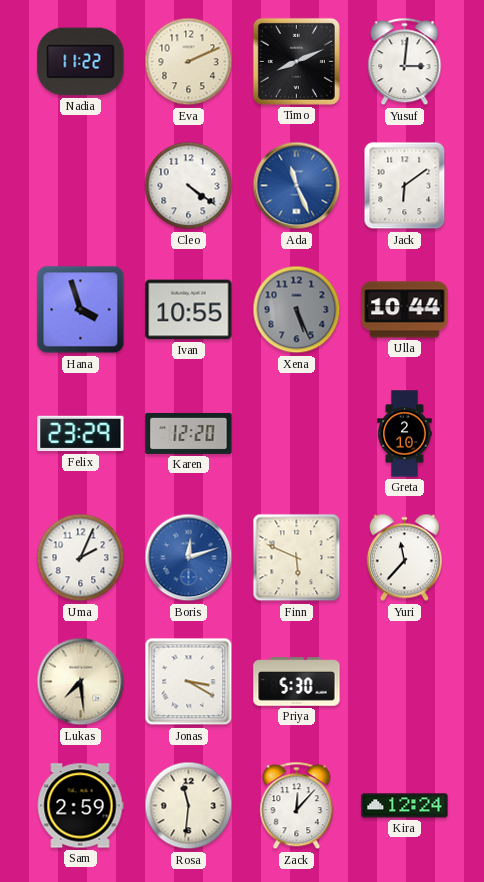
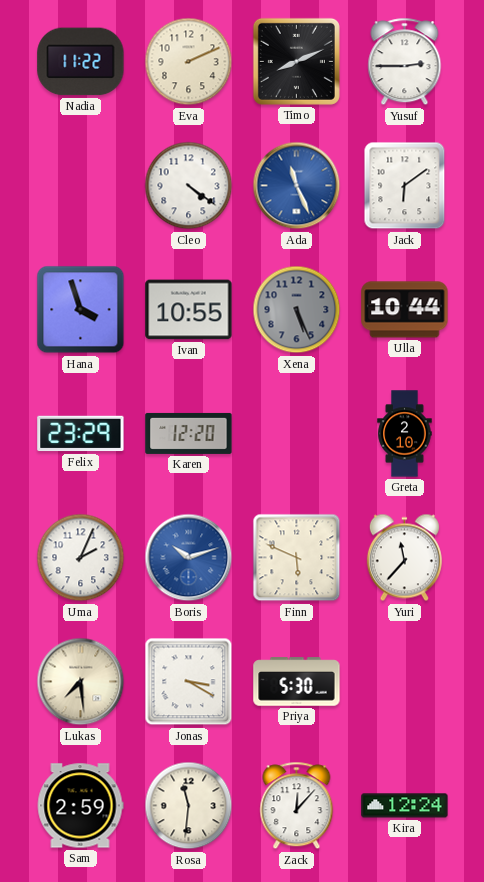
Yusuf: 3:01 -> 2:45 (405, 62)
Boris: 12:12 -> 10:12 (189, 558)
